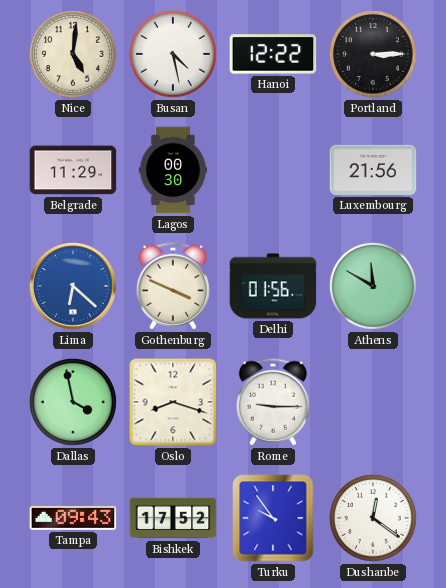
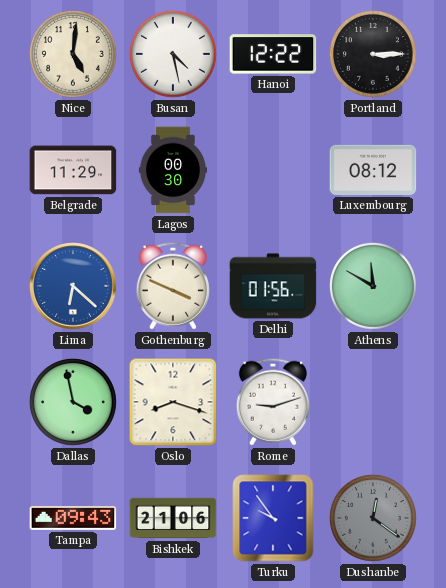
Luxembourg: 21:56 -> 08:12 (373, 170)
Rome: 9:15 -> 9:12 (273, 402)
Bishkek: 17:52 -> 21:06 (173, 518)
Dushanbe dial: white -> grey (373, 518)
